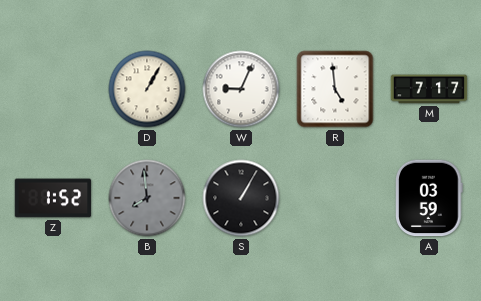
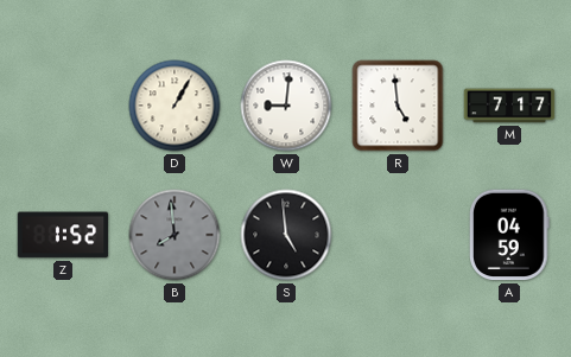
W: 9:04 -> 9:01 (286, 106)
S: 1:05 -> 4:59 (286, 235)
A: 03:59 -> 04:59 (510, 235)
